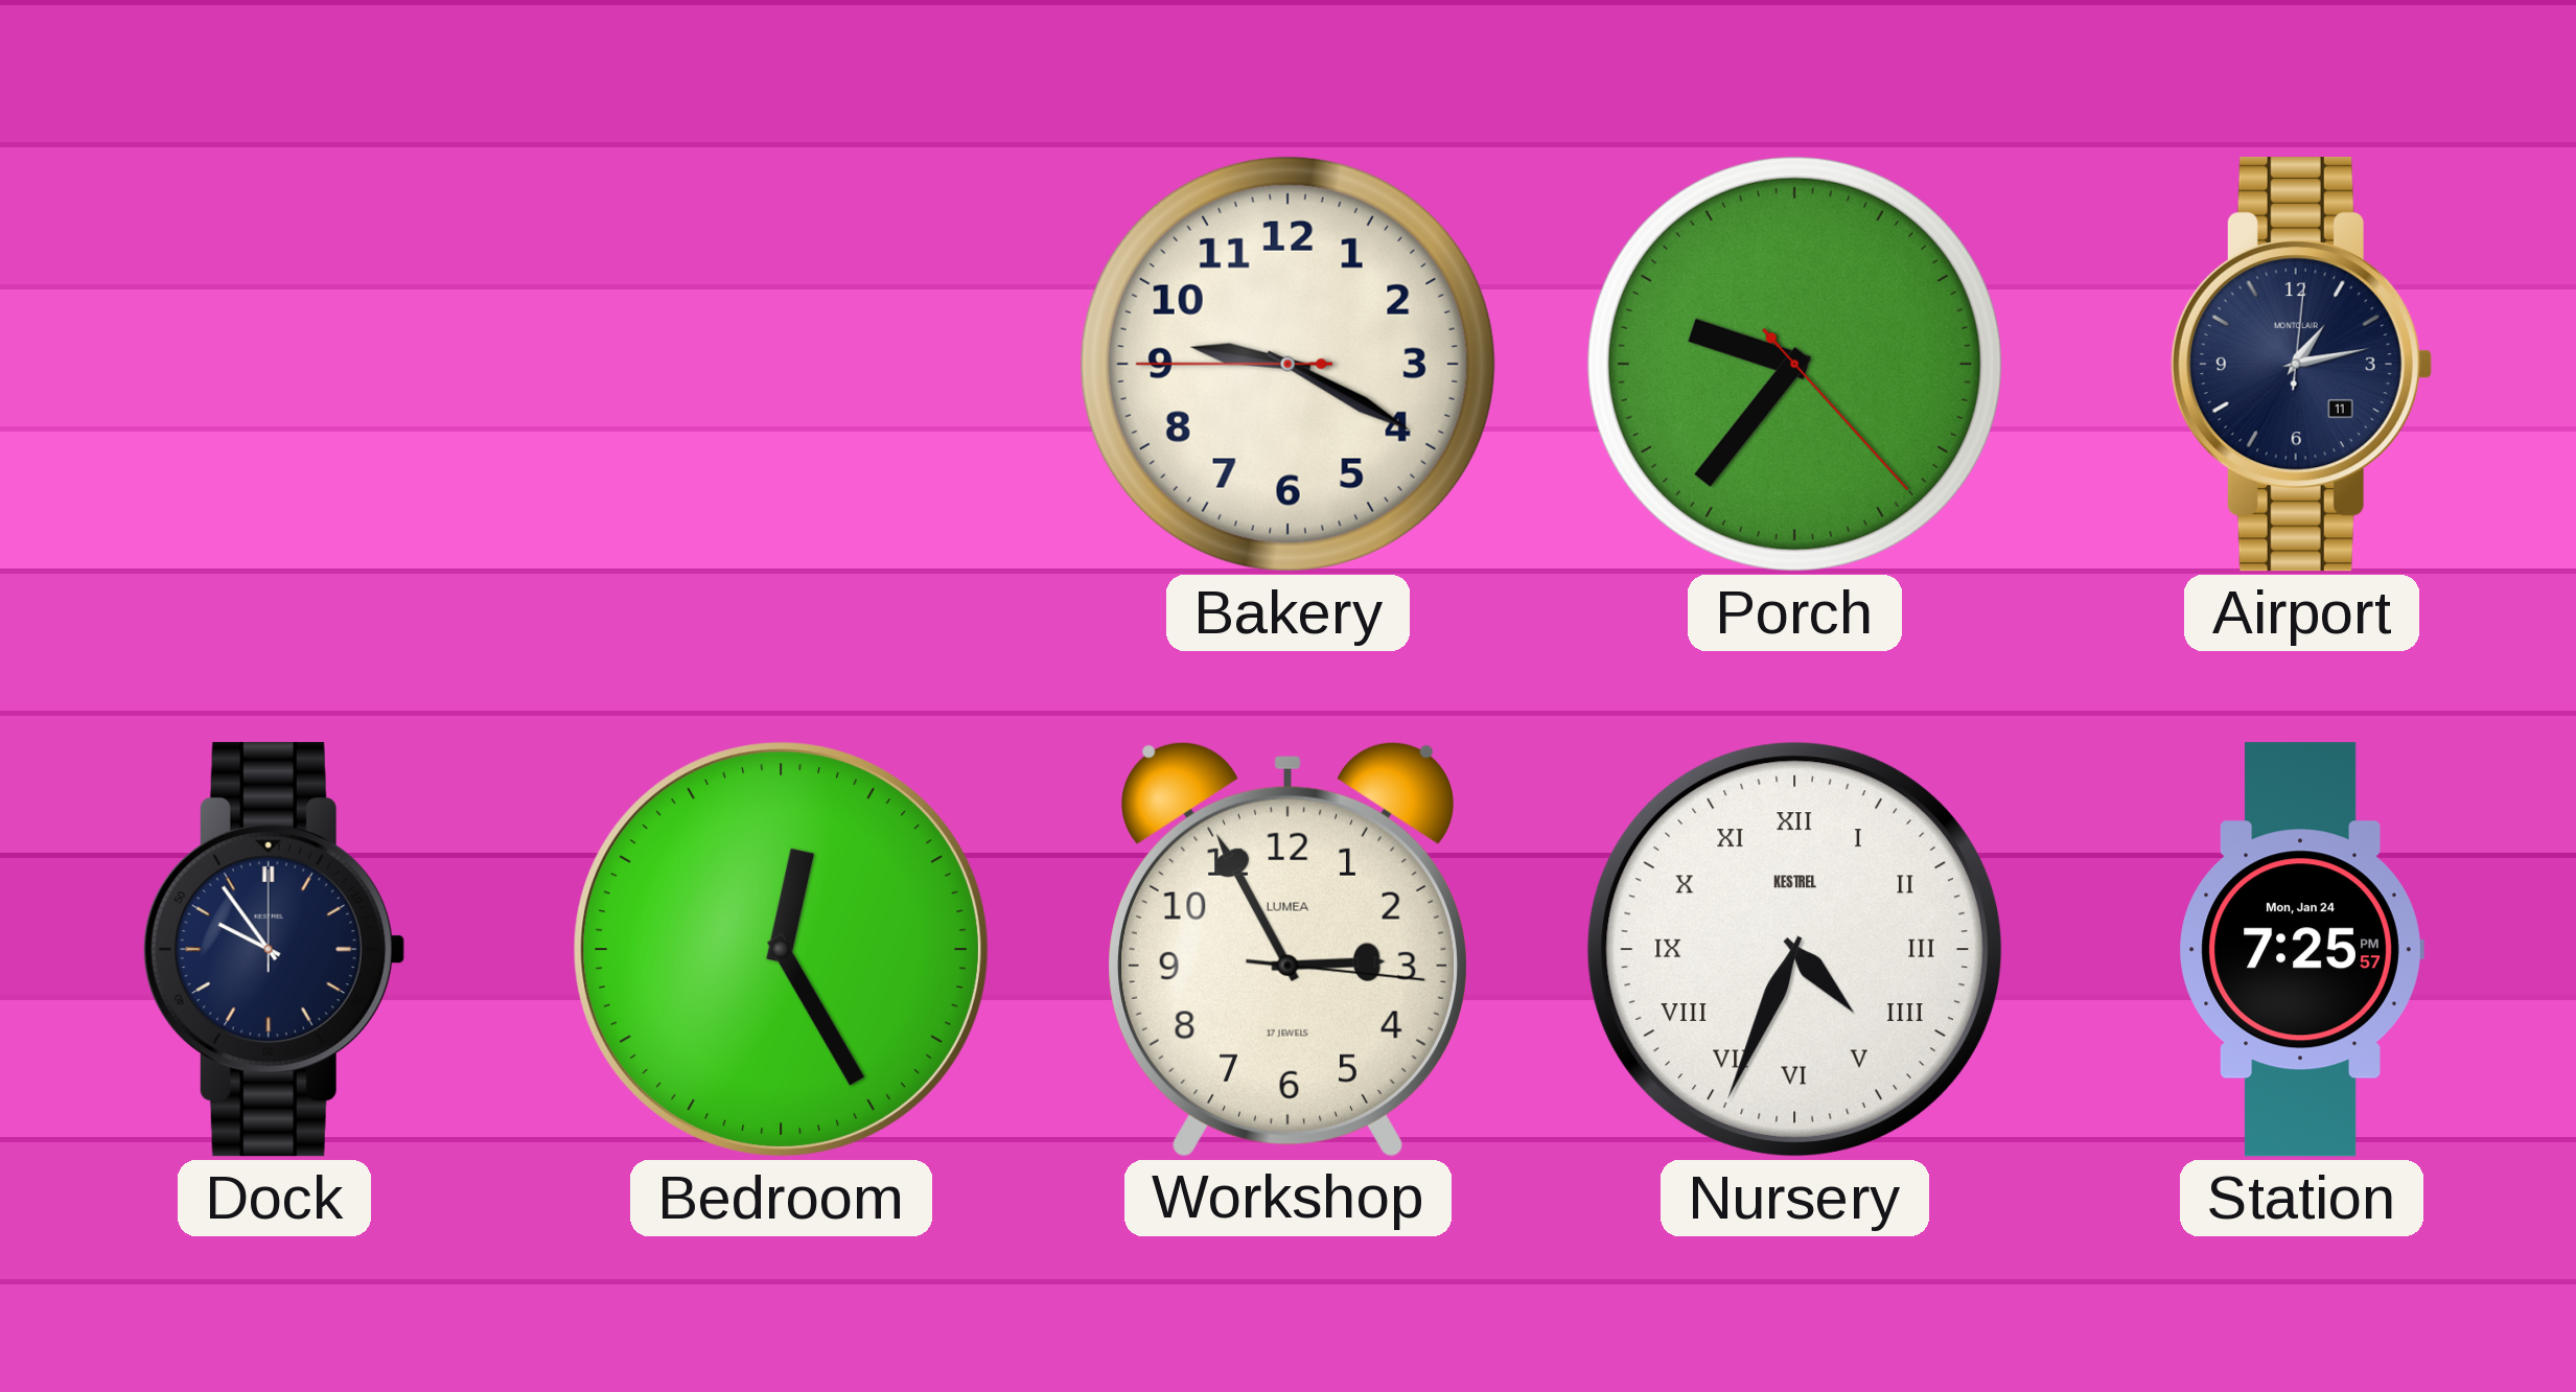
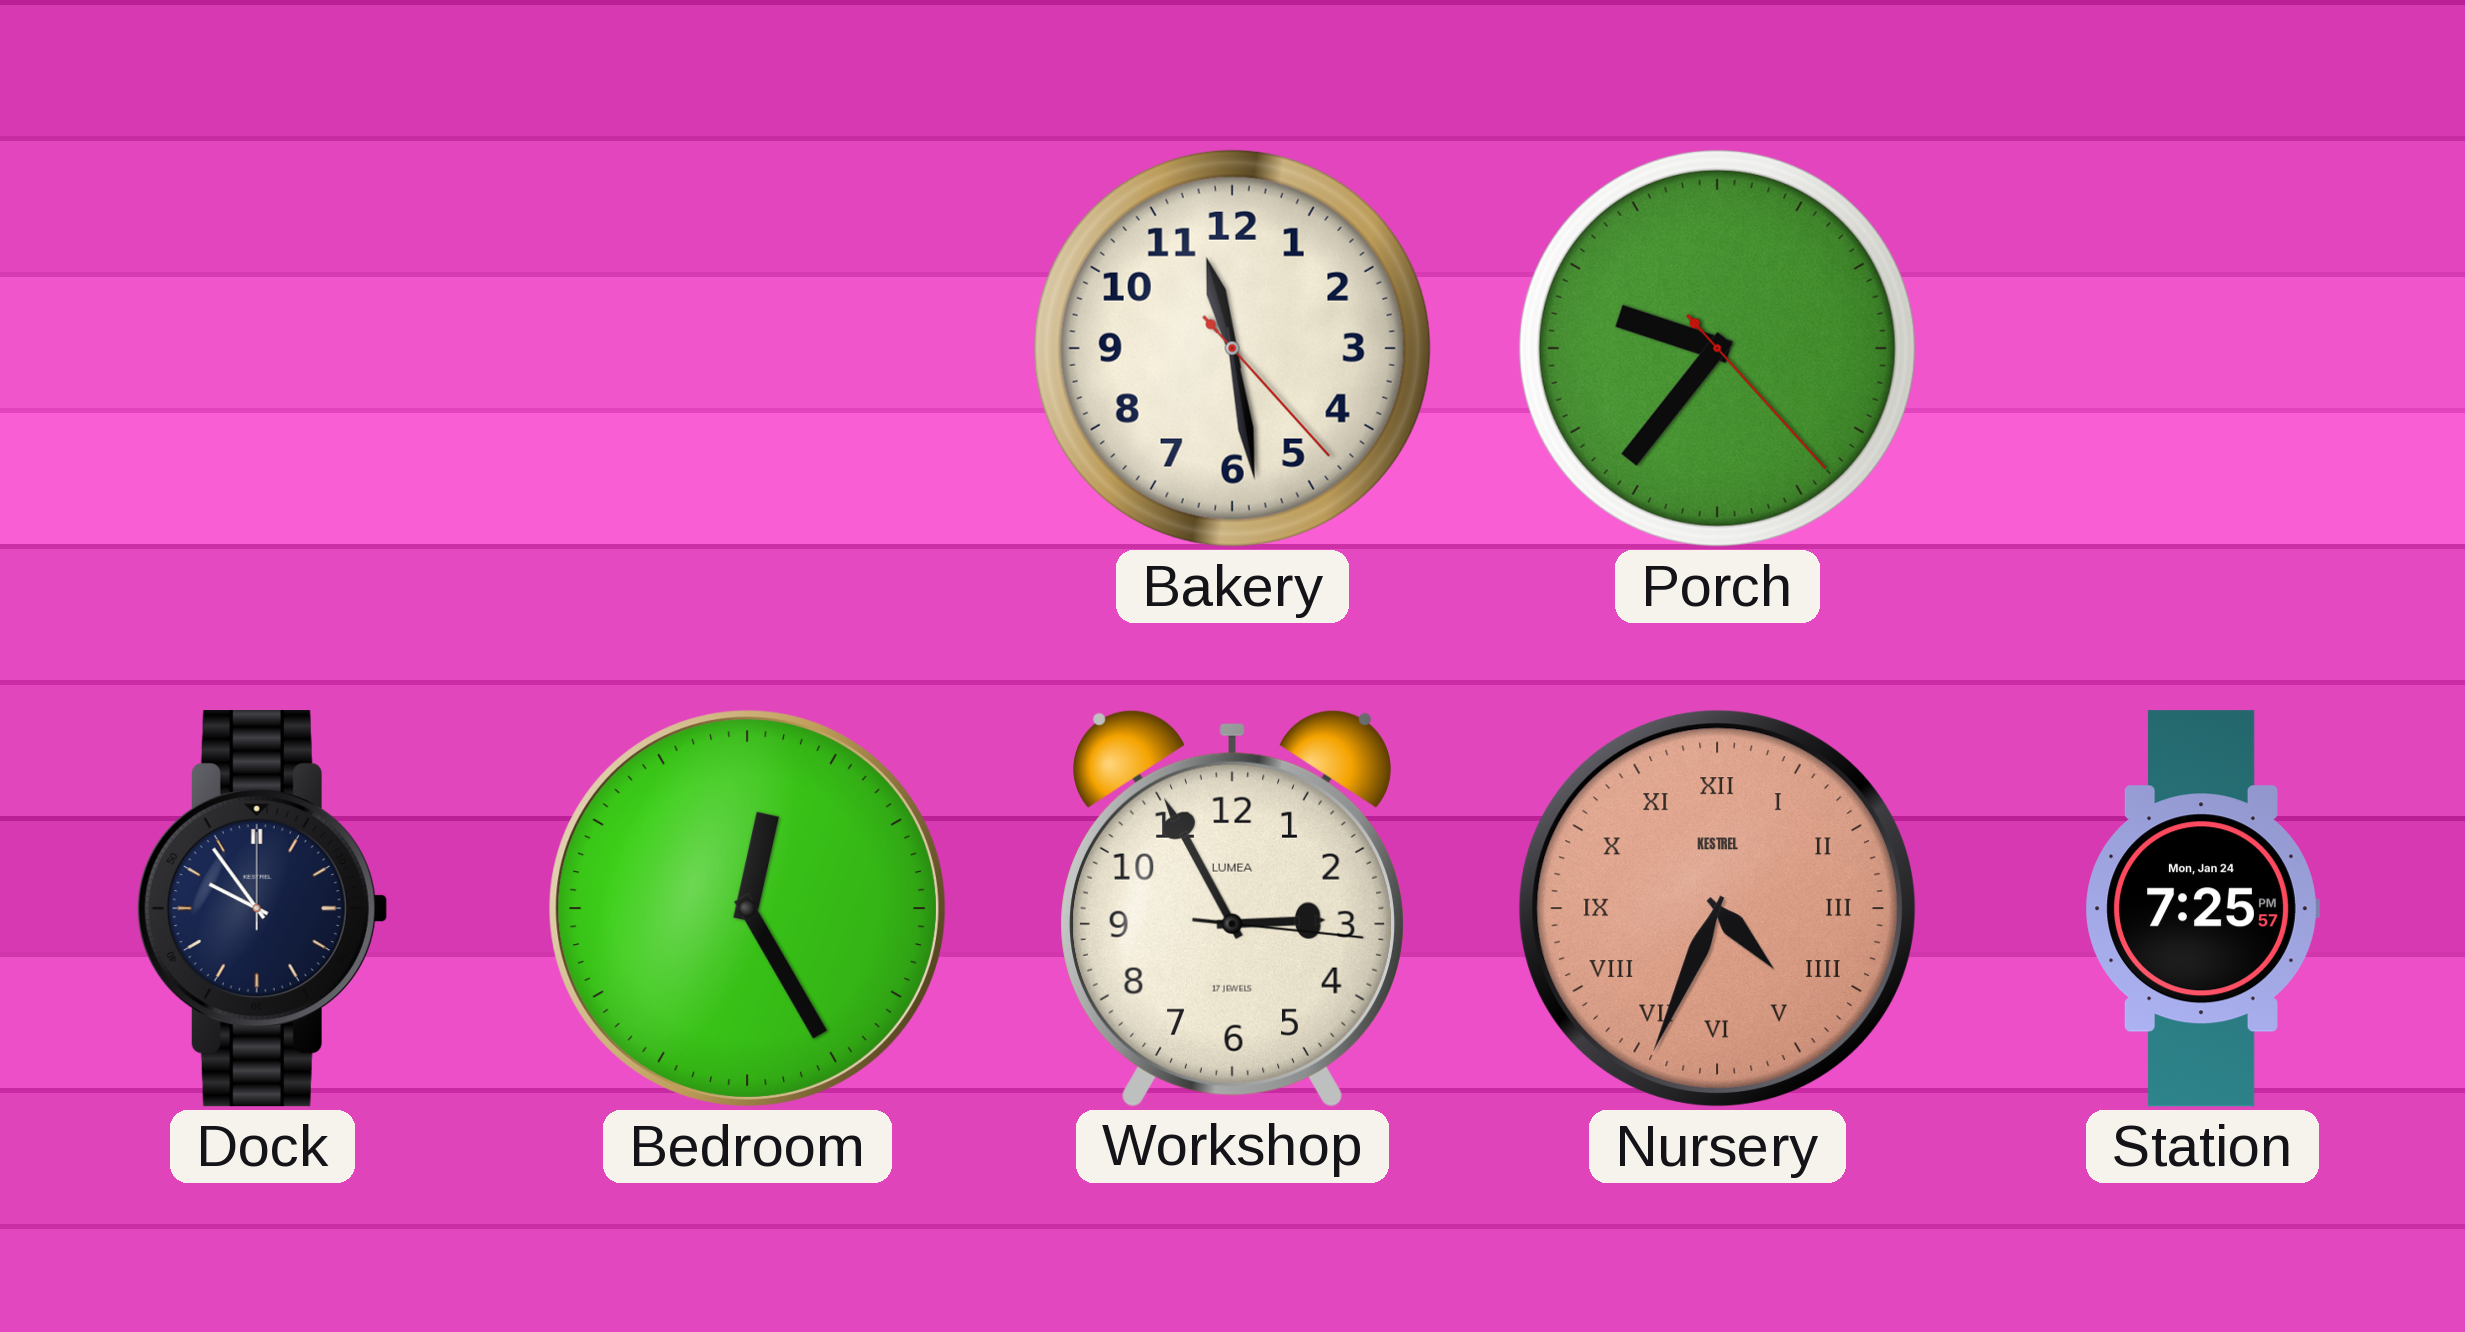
Bakery: 9:19 -> 11:28 (1232, 348)
Airport: 1:13 -> none (2301, 365)
Nursery dial: white -> salmon (1717, 908)
